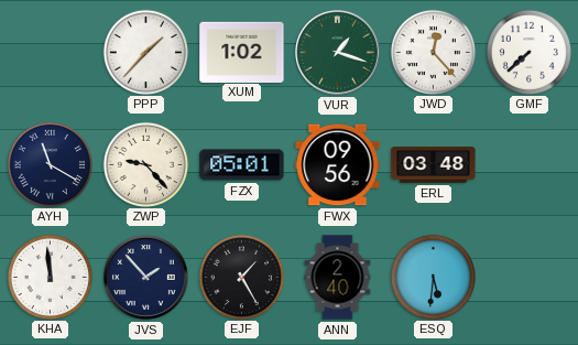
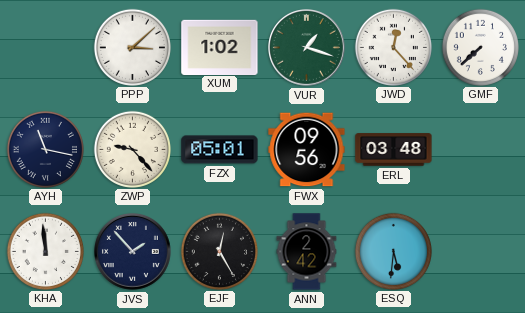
PPP: 1:37 -> 3:08 (132, 47)
AYH: 11:20 -> 11:17 (45, 149)
EJF: 1:25 -> 12:25 (219, 251)
ANN: 2:40 -> 2:42 (307, 252)
